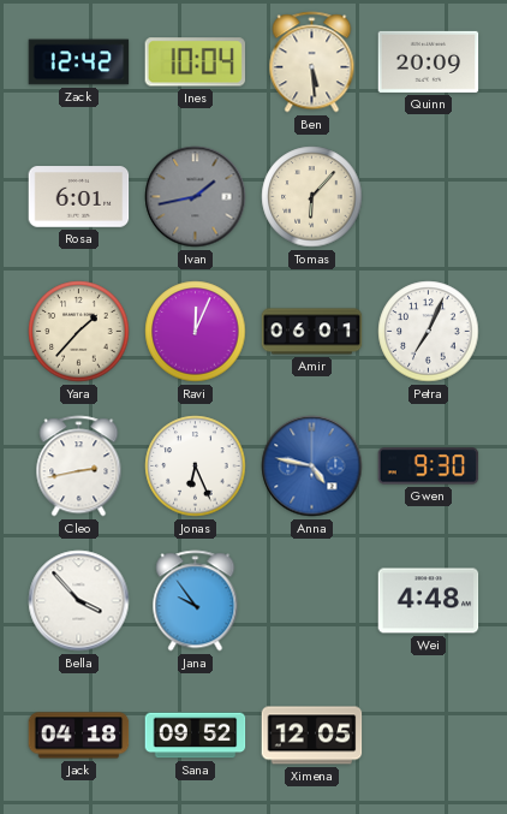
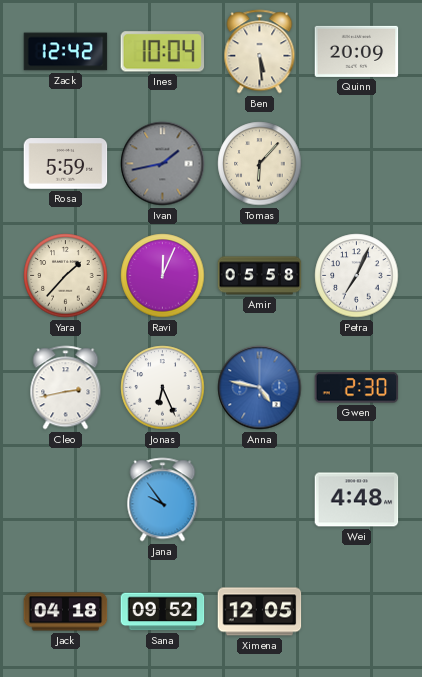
Rosa: 6:01 -> 5:59 (66, 164)
Amir: 06:01 -> 05:58 (260, 276)
Gwen: 9:30 -> 2:30 (357, 388)
Bella: 3:53 -> none (79, 601)
